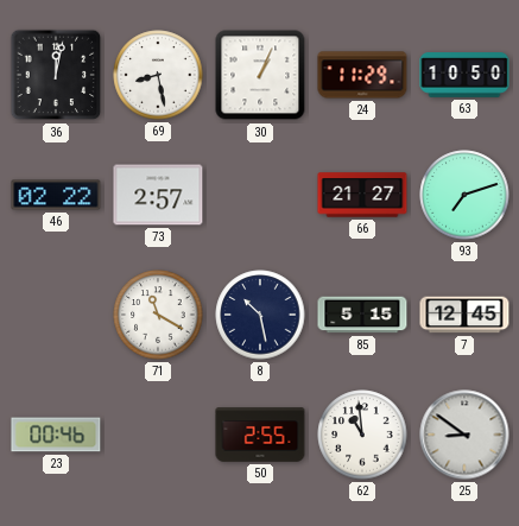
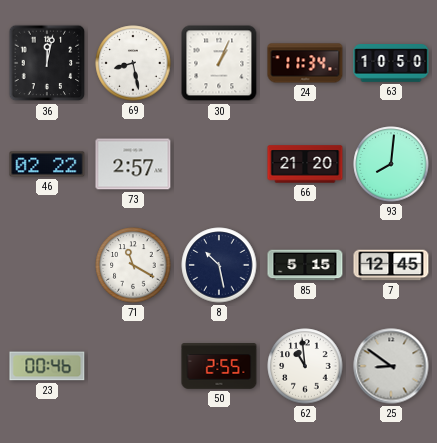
24: 11:29 -> 11:34 (305, 63)
66: 21:27 -> 21:20 (305, 164)
93: 7:12 -> 8:01 (391, 164)
